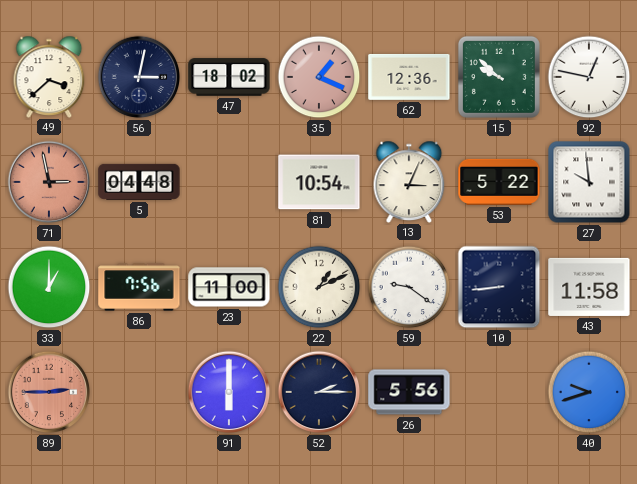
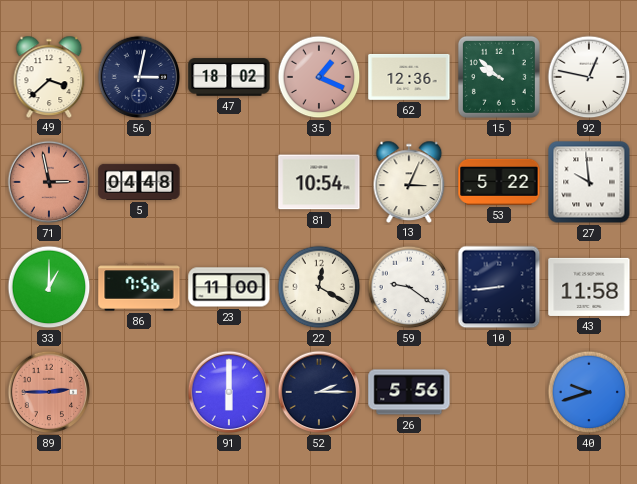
22: 1:11 -> 12:20 (319, 287)
